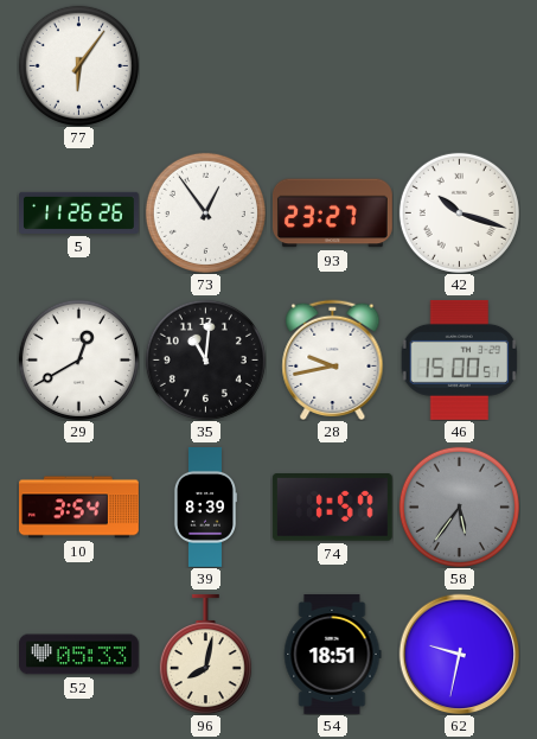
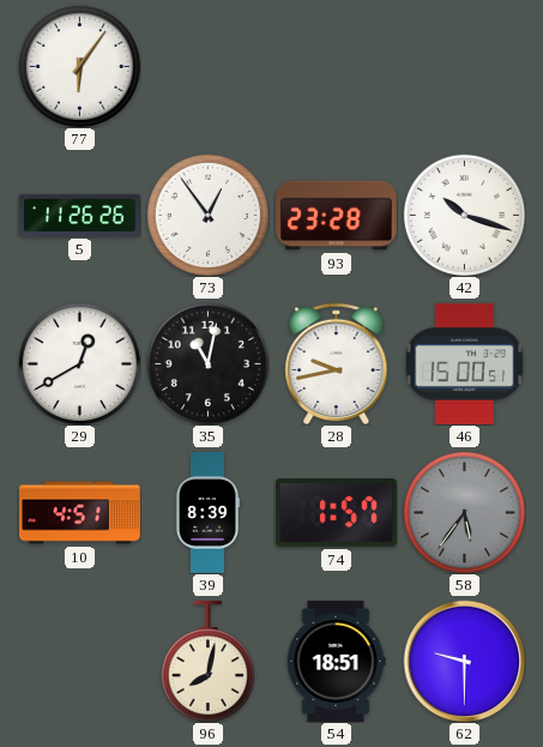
93: 23:27 -> 23:28 (336, 216)
35: 11:01 -> 11:02 (207, 363)
10: 3:54 -> 4:51 (80, 513)
52: 05:33 -> none (79, 655)
62: 9:32 -> 9:30 (464, 661)
